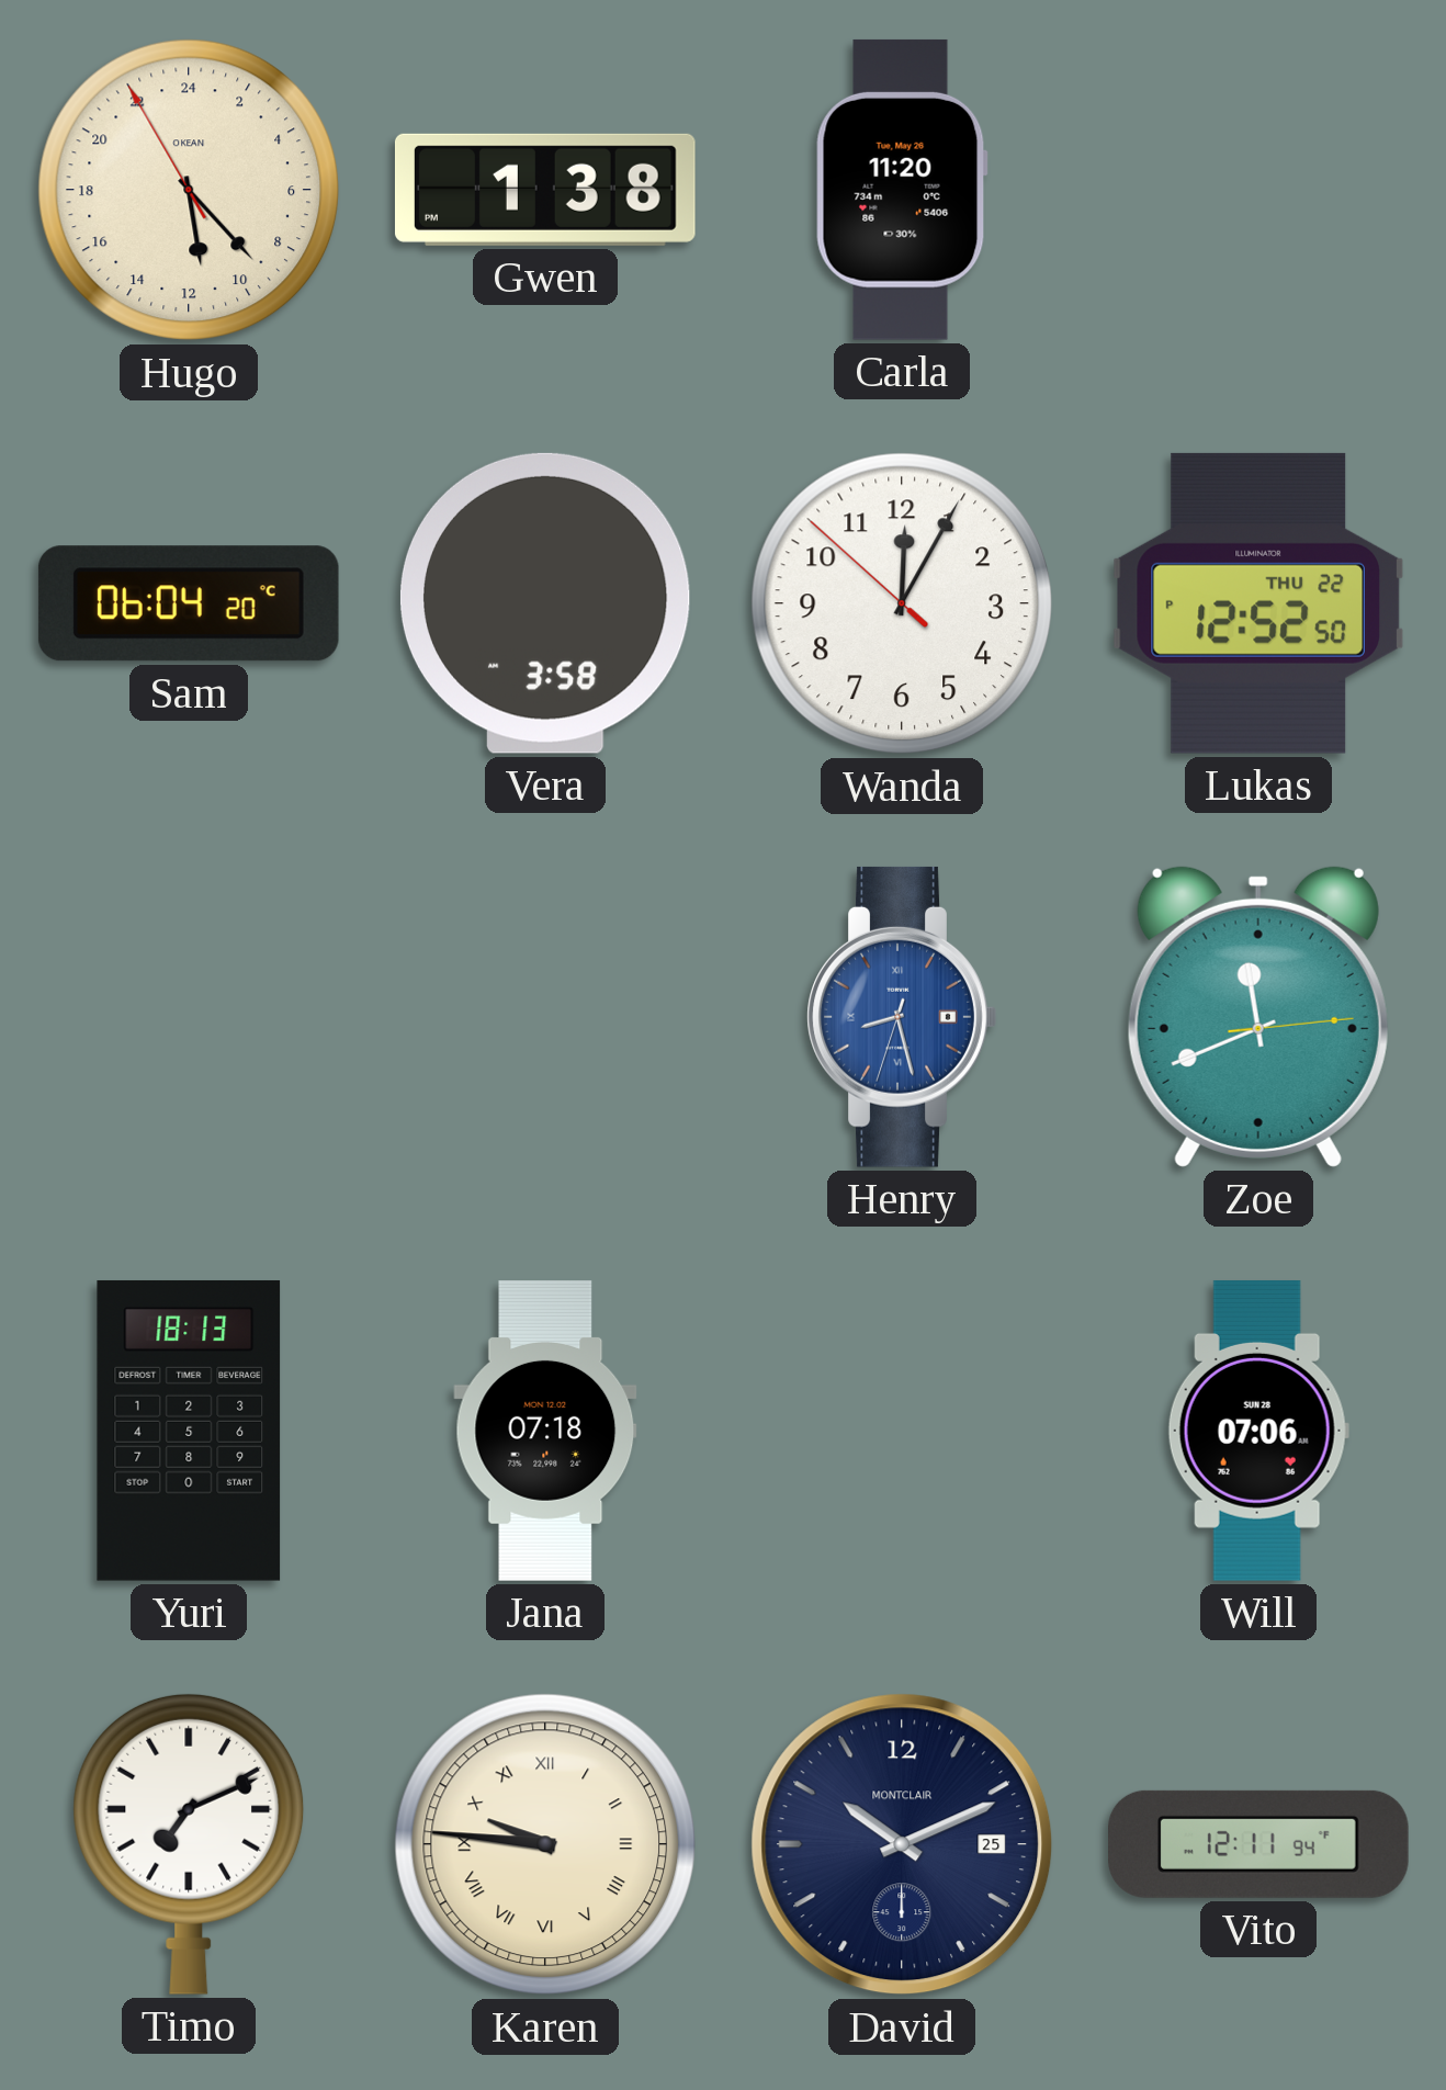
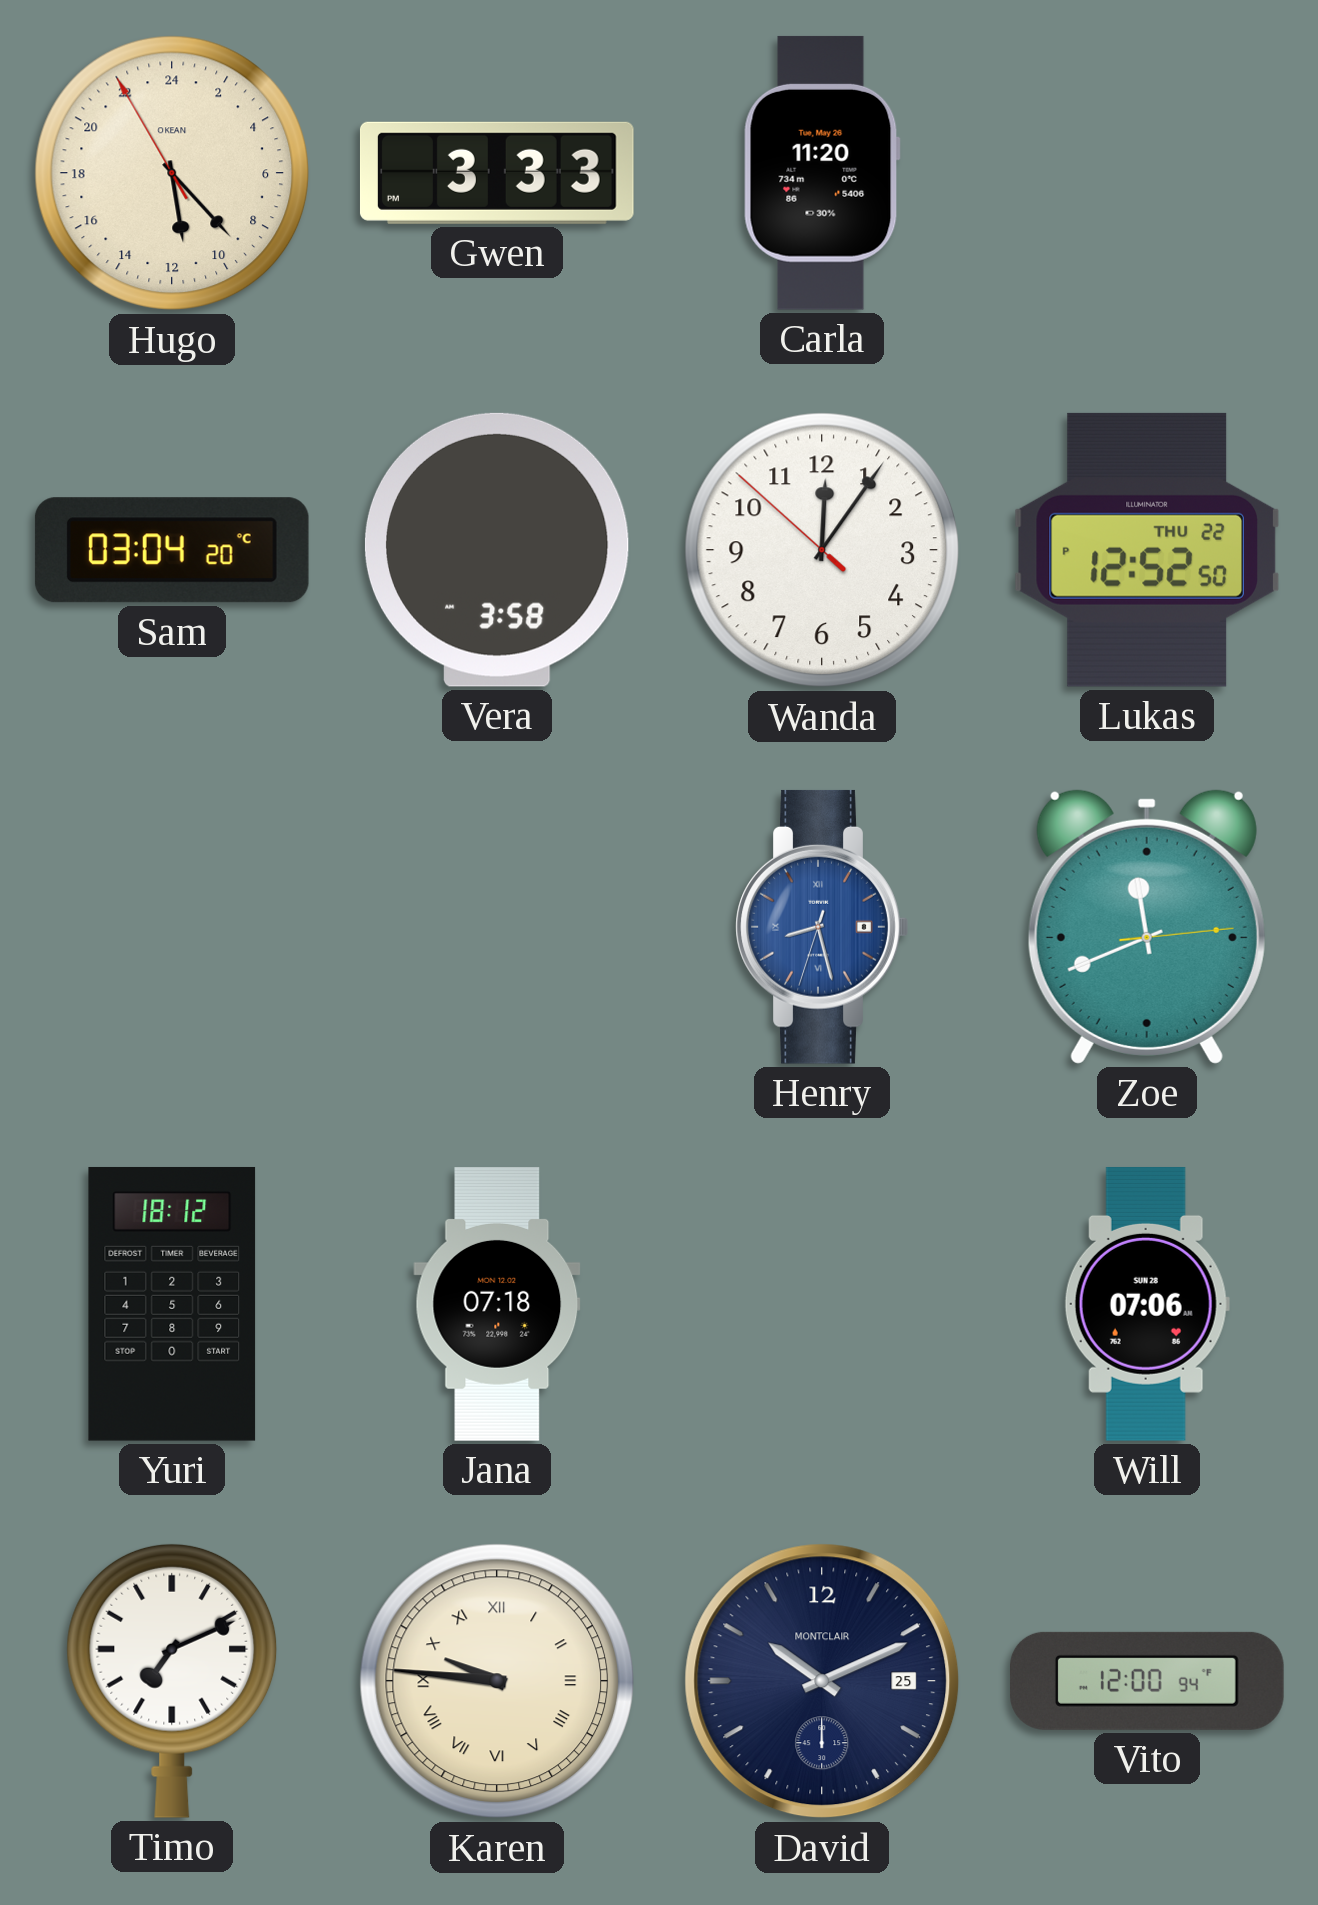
Gwen: 1:38 -> 3:33 (497, 173)
Sam: 06:04 -> 03:04 (172, 550)
Wanda: 12:04 -> 12:05 (822, 550)
Yuri: 18:13 -> 18:12 (172, 1304)
Vito: 12:11 -> 12:00 (1148, 1681)
